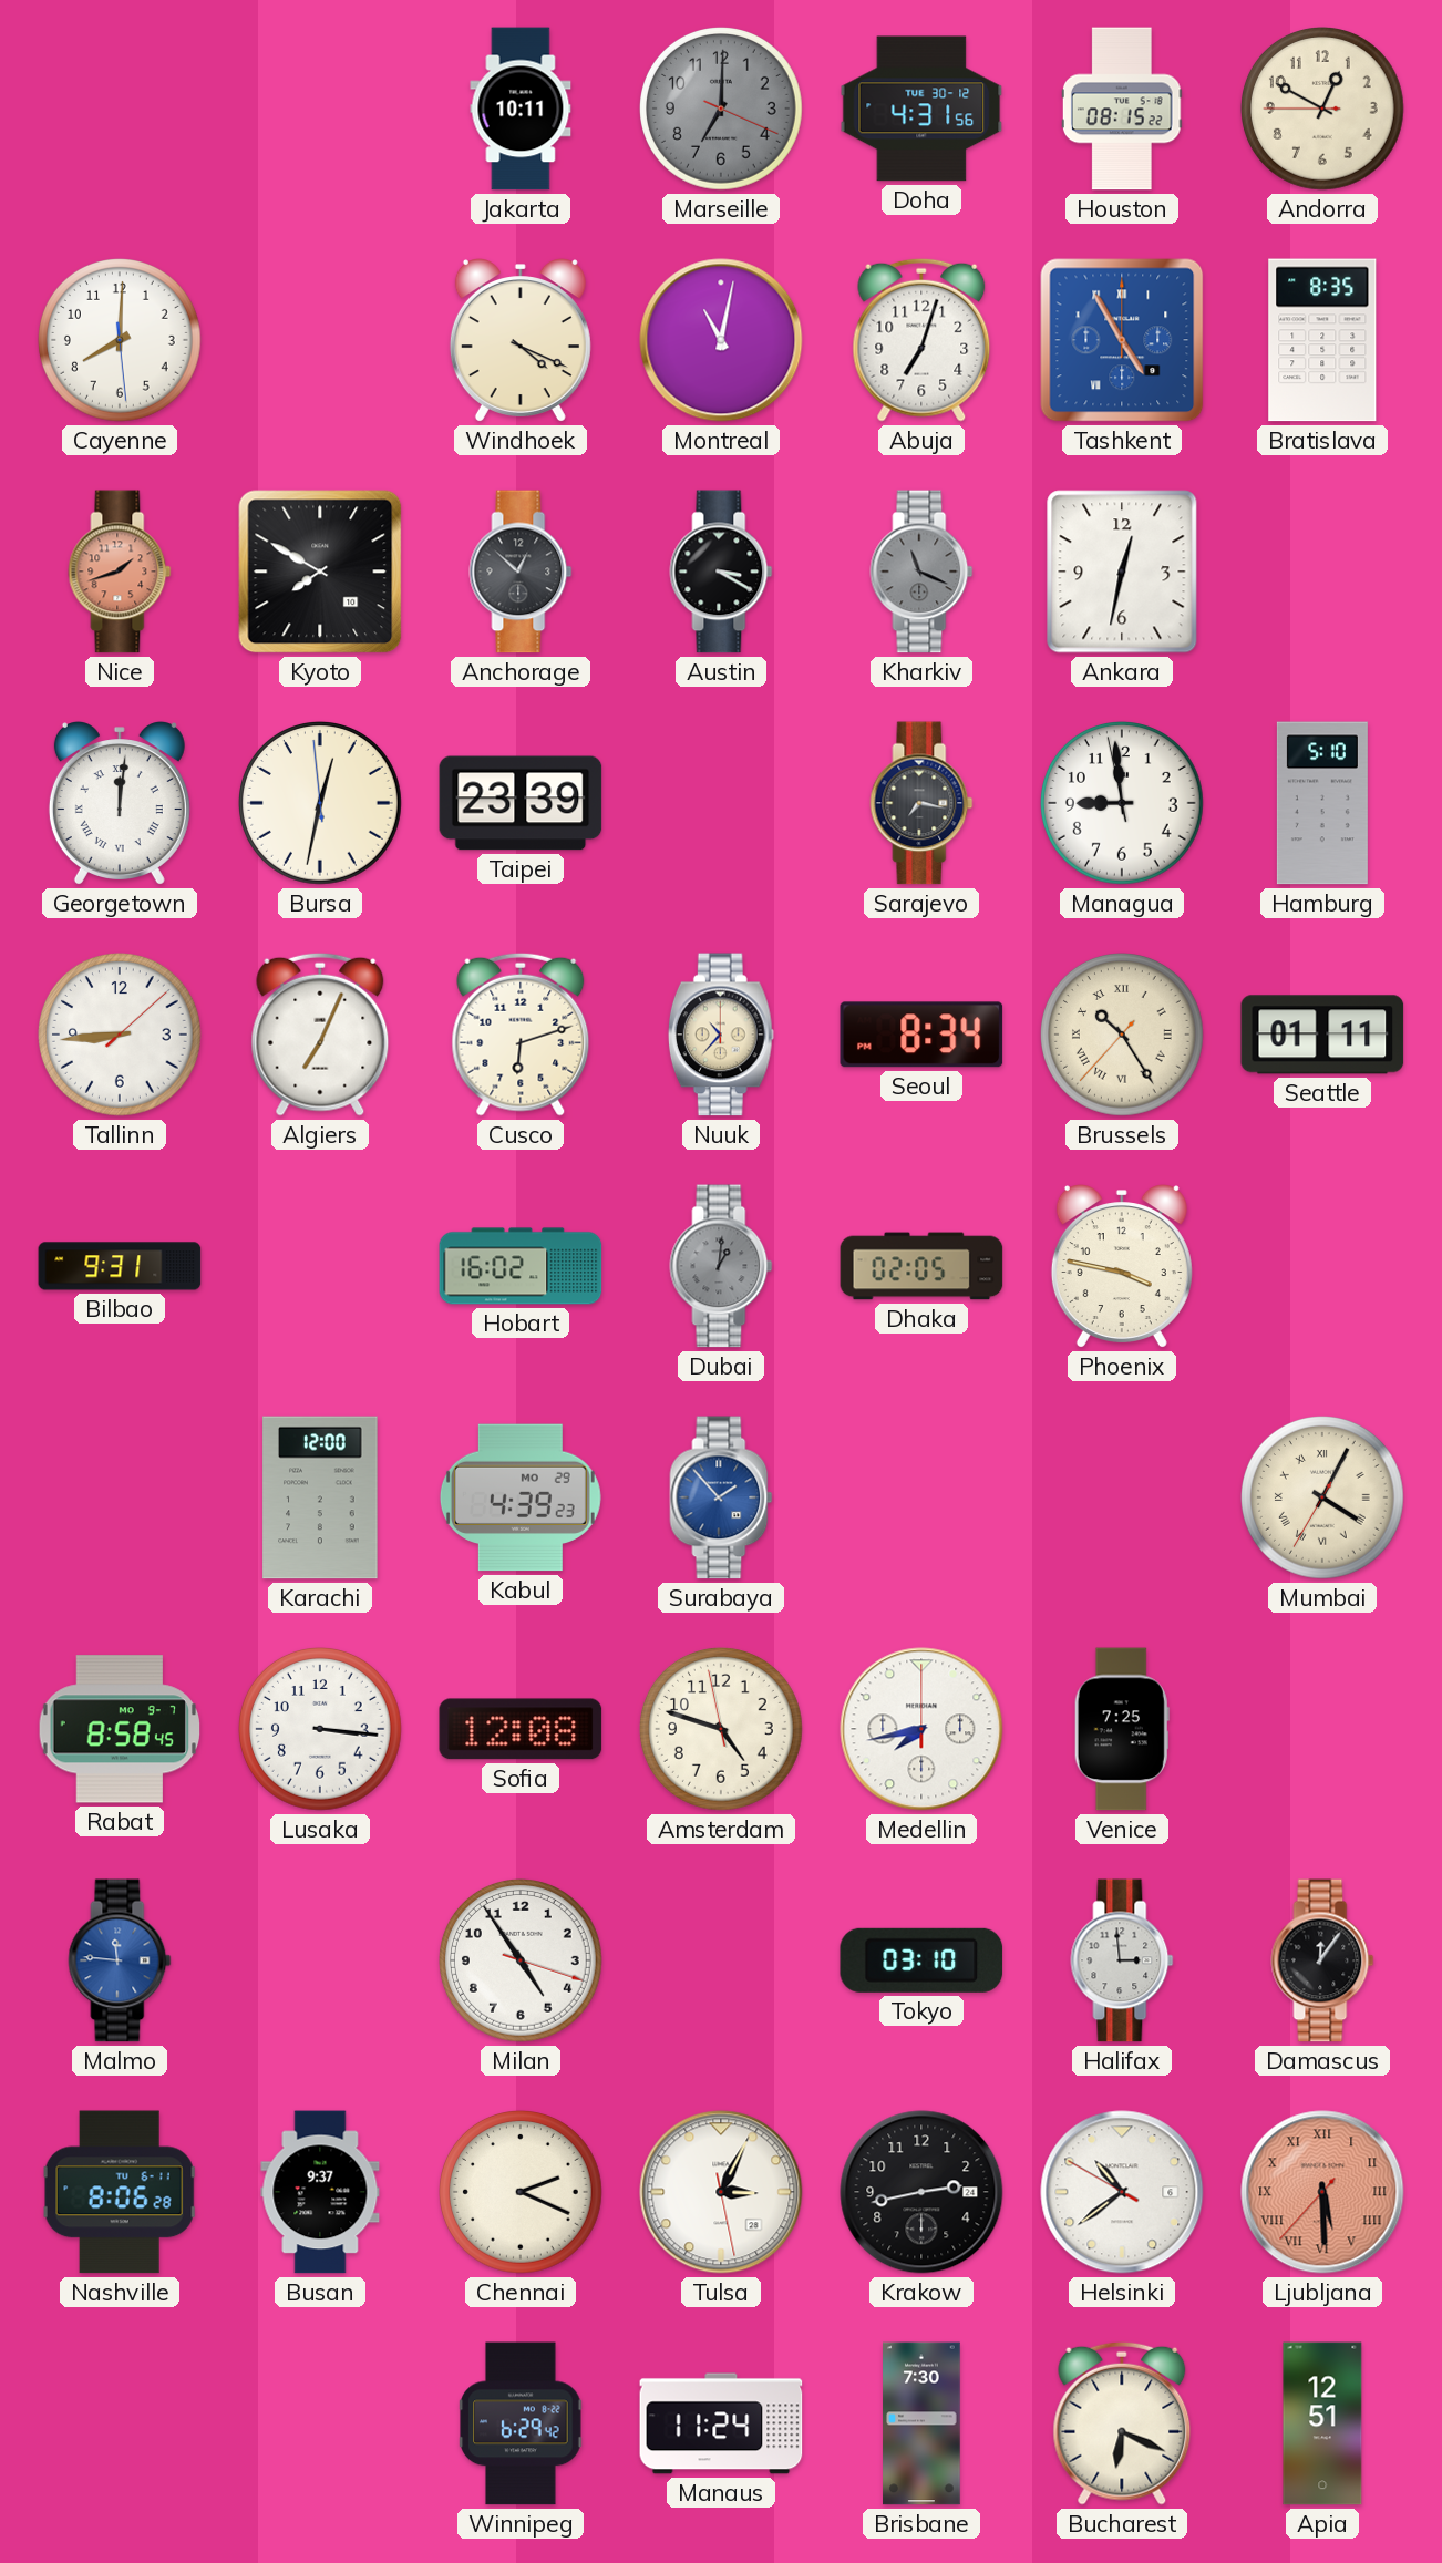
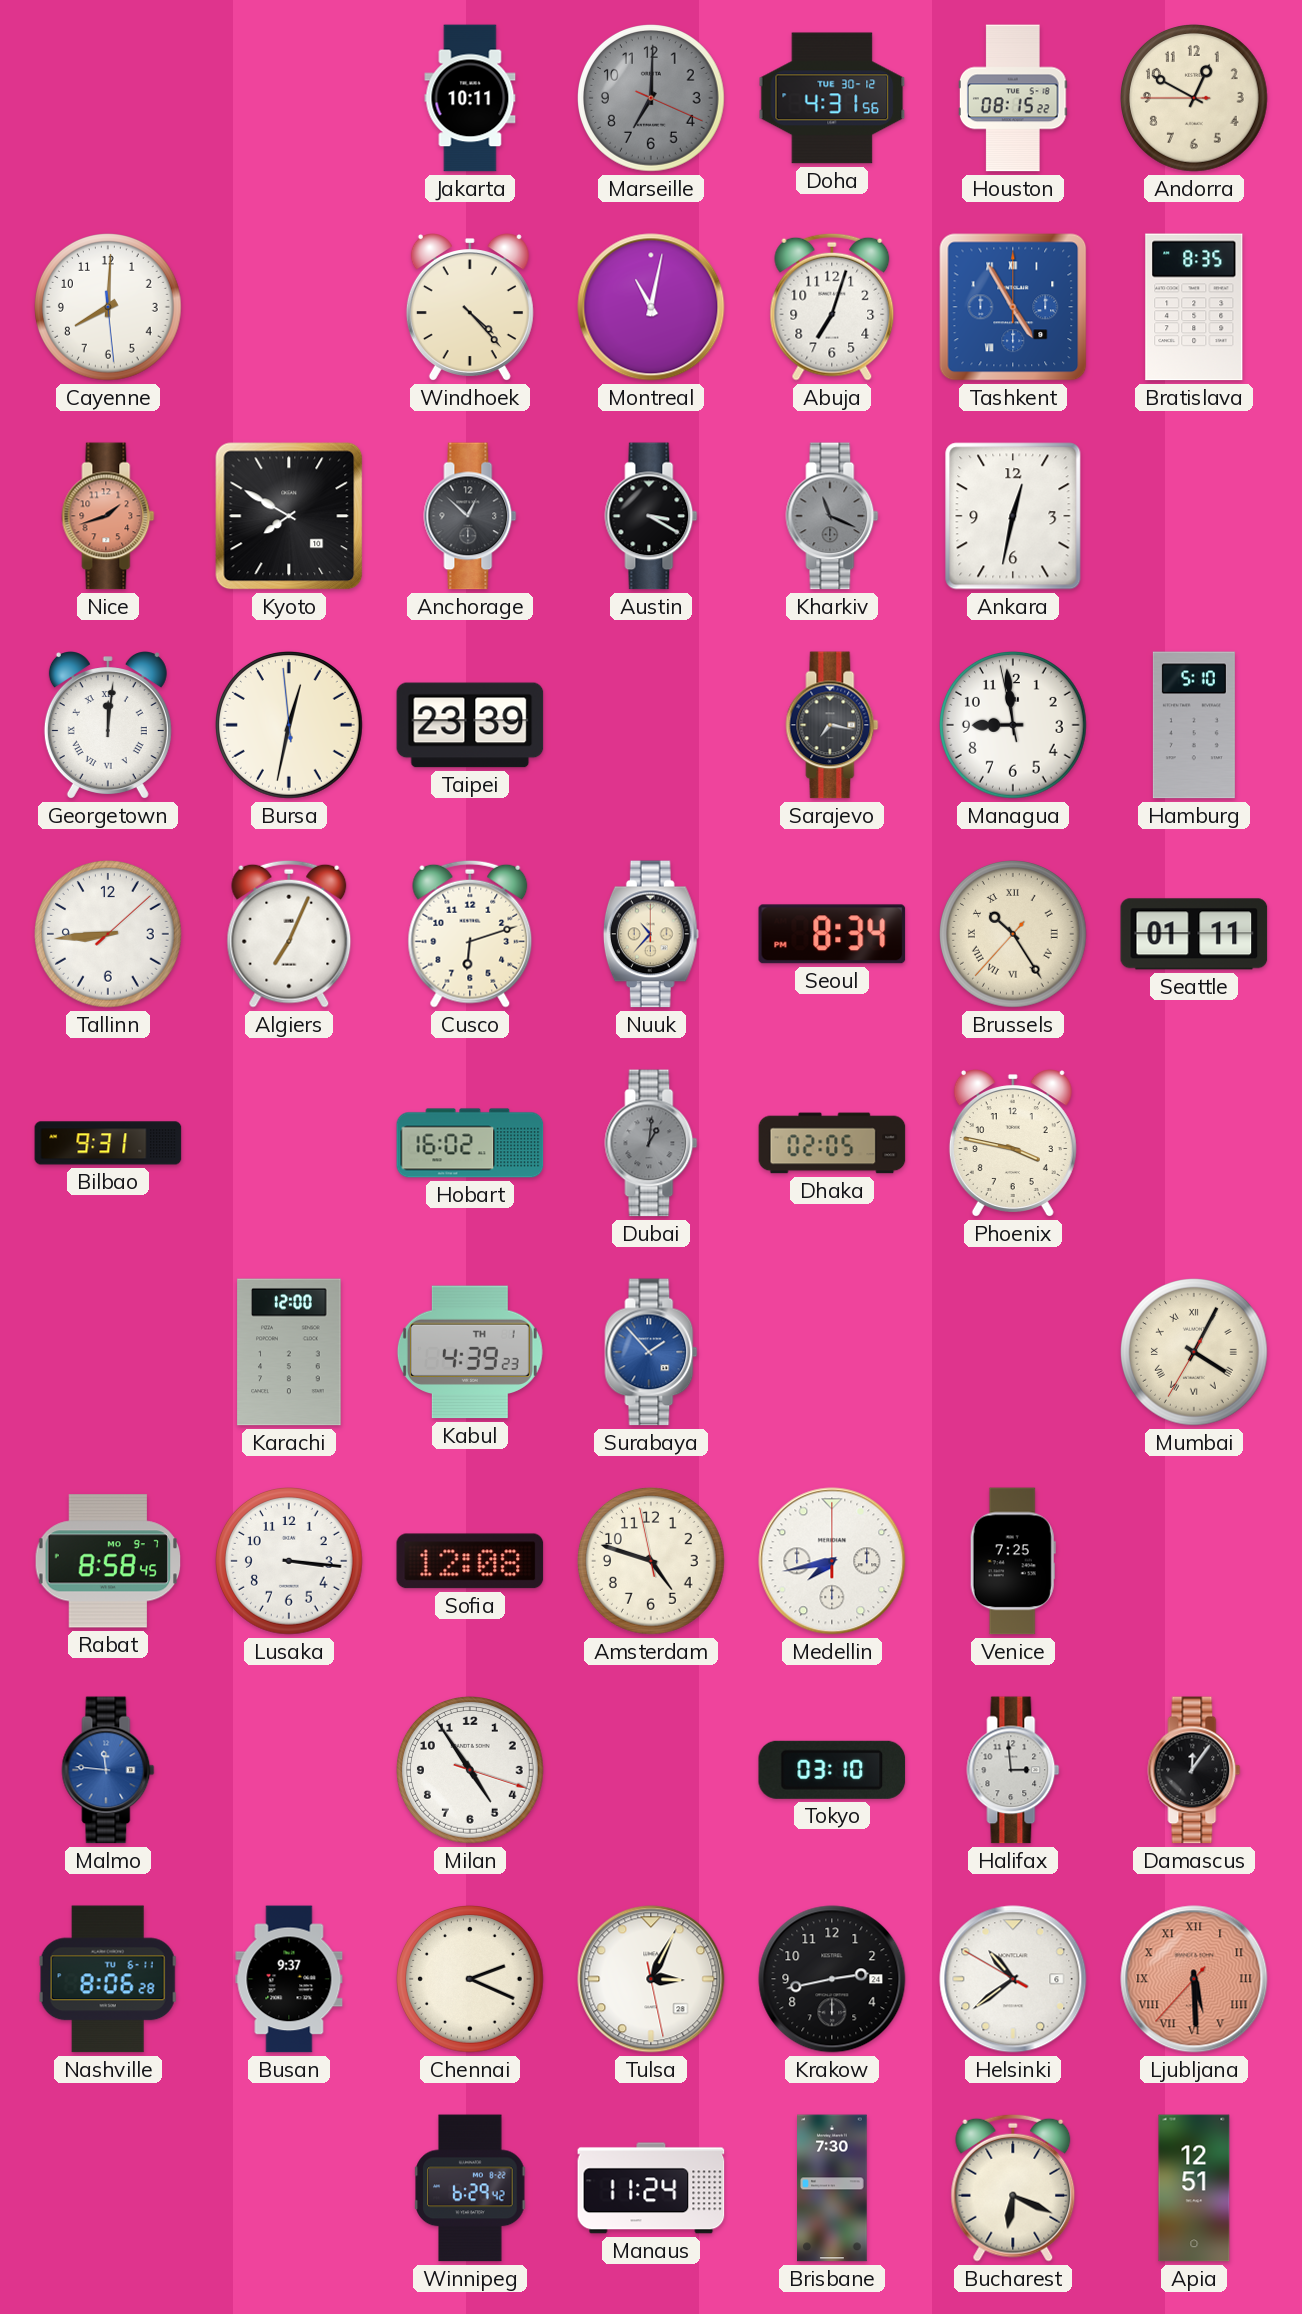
Windhoek: 4:19 -> 4:23 (470, 307)
Kabul date: MO 29 -> TH 1 (470, 1352)
